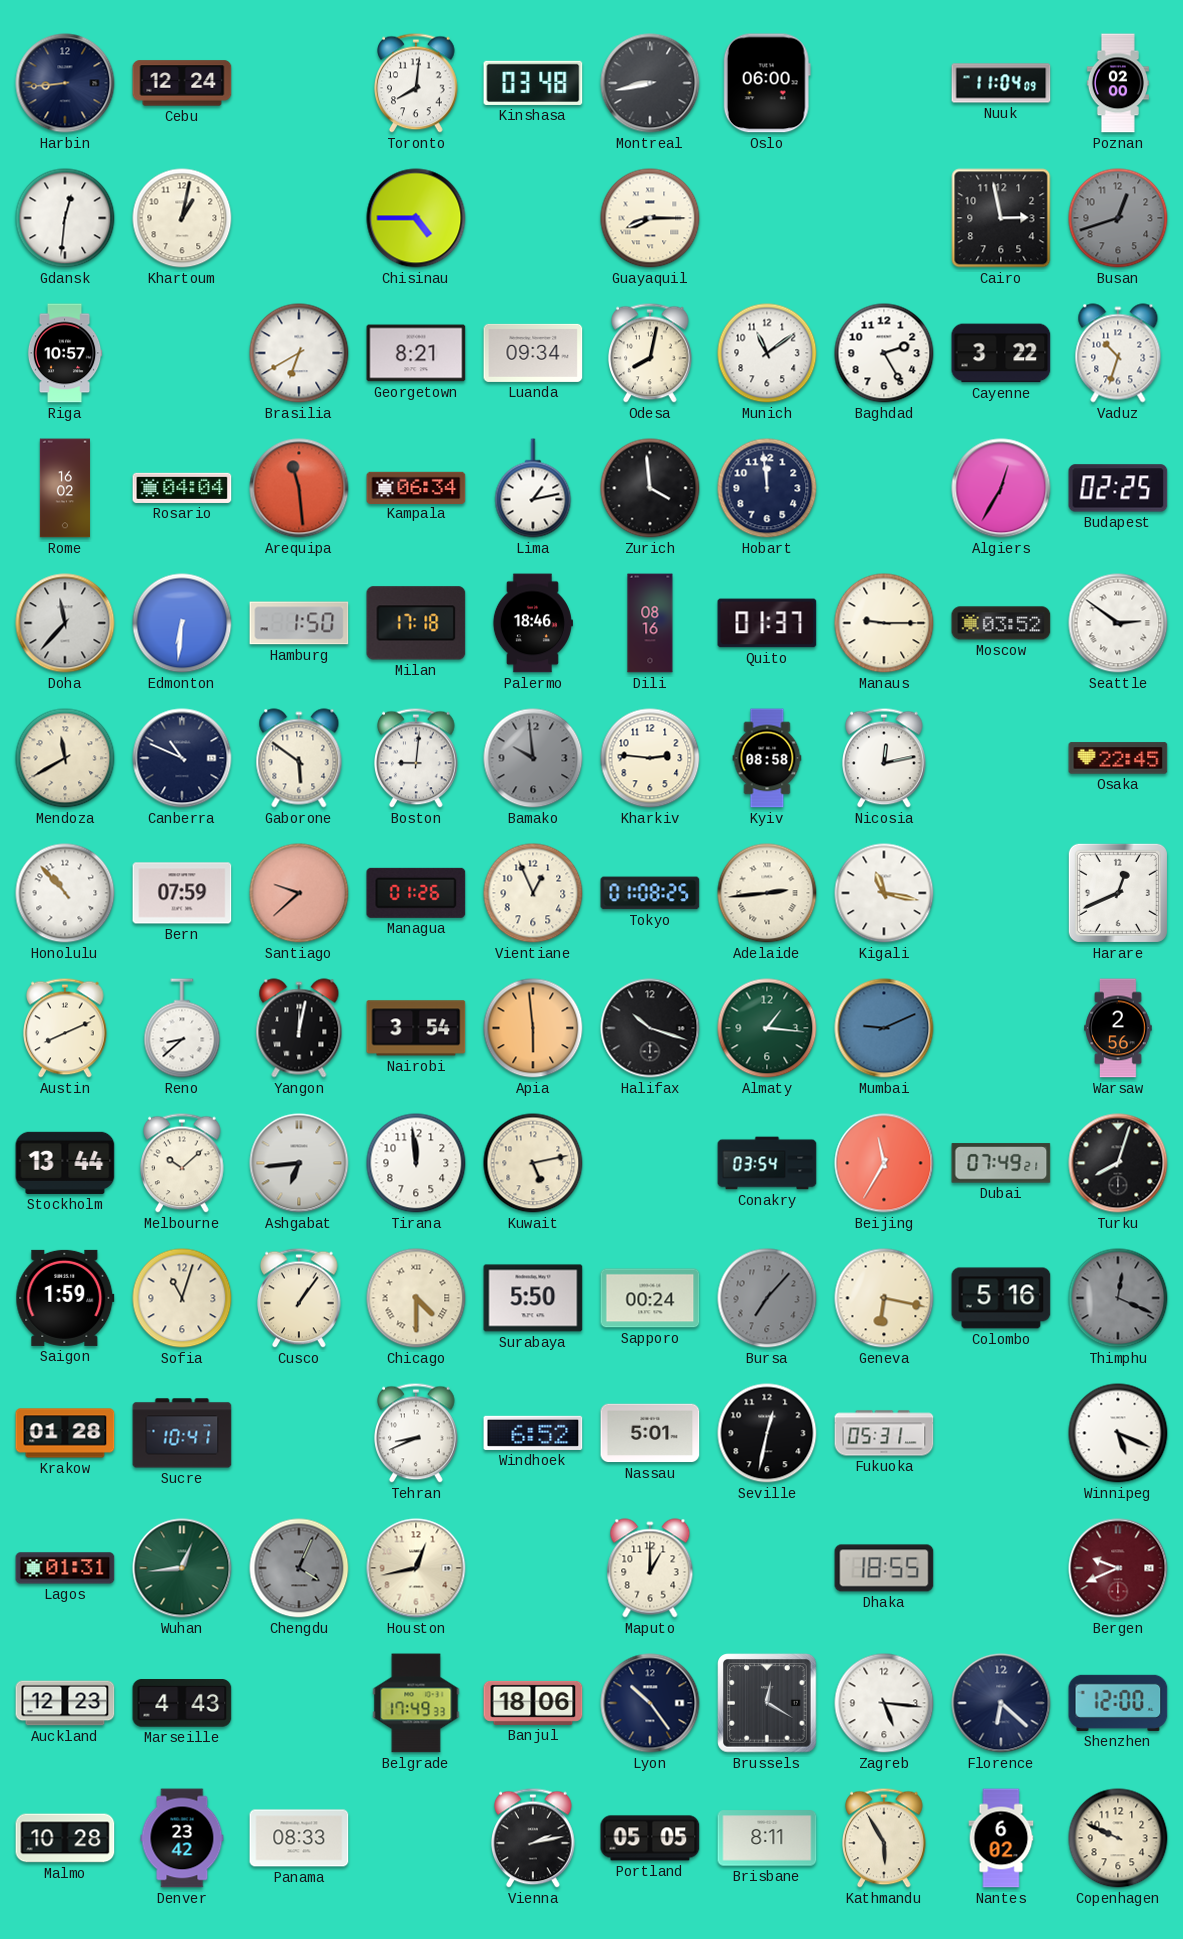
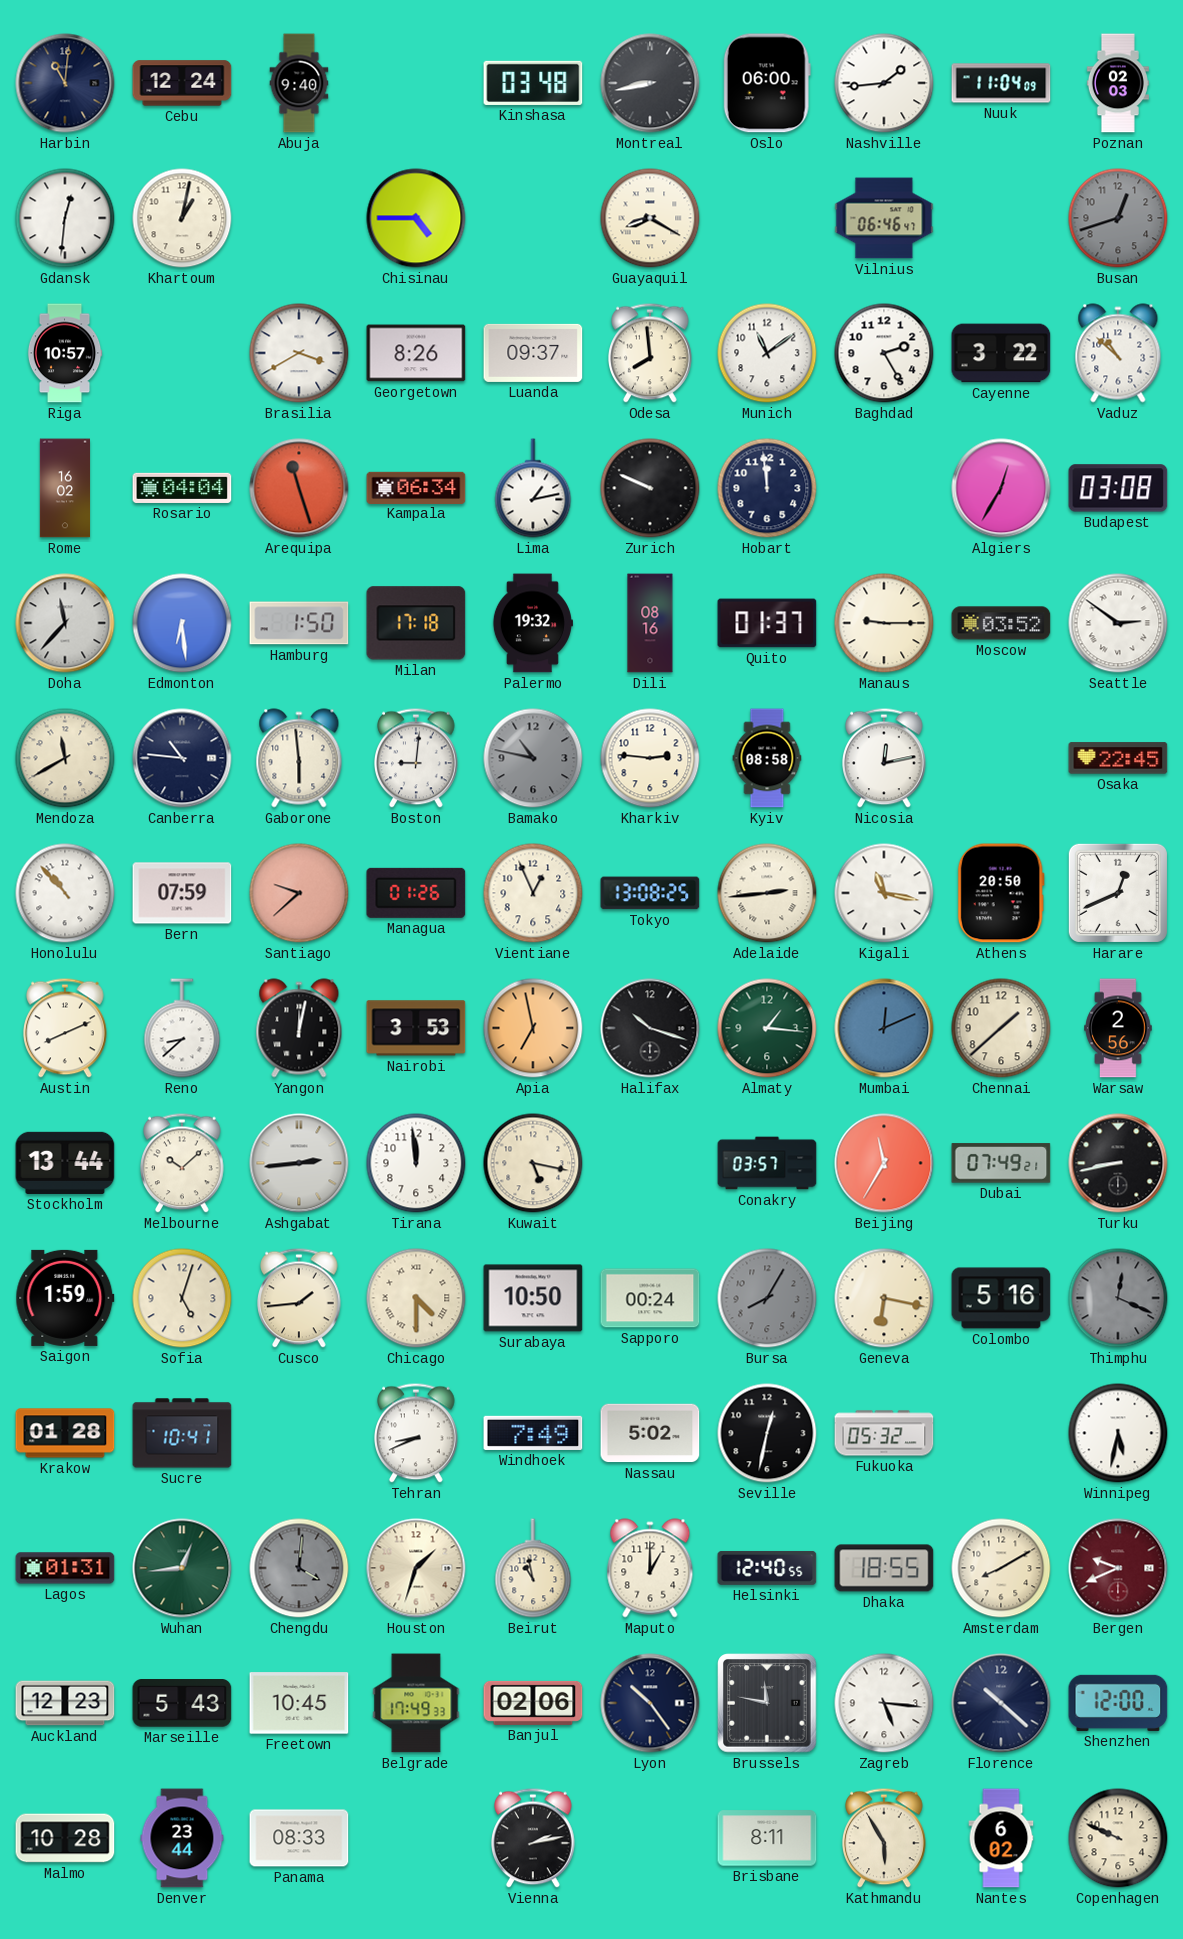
Harbin: 8:44 -> 11:01 (65, 83)
Abuja: none -> 9:40 (299, 83)
Toronto: 8:01 -> none (417, 83)
Nashville: none -> 1:44 (884, 83)
Poznan: 02:00 -> 02:03 (1118, 83)
Guayaquil: 8:15 -> 8:20 (650, 218)
Vilnius: none -> 06:46 (884, 218)
Cairo: 2:58 -> none (1001, 218)
Brasilia: 6:40 -> 3:40 (299, 353)
Georgetown: 8:21 -> 8:26 (416, 353)
Luanda: 09:34 -> 09:37 (533, 353)
Odesa: 8:02 -> 7:59 (651, 353)
Vaduz: 10:33 -> 10:52 (1118, 353)
Arequipa: 11:29 -> 11:27 (299, 488)
Zurich: 3:59 -> 9:49 (650, 488)
Budapest: 02:25 -> 03:08 (1118, 488)
Edmonton: 6:31 -> 6:29 (182, 623)
Palermo: 18:46 -> 19:32 (532, 623)
Canberra: 10:49 -> 10:46 (182, 758)
Gaborone: 5:51 -> 5:59 (299, 758)
Bamako: 9:59 -> 10:47 (533, 758)
Tokyo: 01:08 -> 13:08 (650, 893)
Athens: none -> 20:50 (1001, 893)
Nairobi: 3:54 -> 3:53 (416, 1028)
Apia: 5:59 -> 6:58 (533, 1028)
Mumbai: 9:11 -> 12:11 (884, 1028)
Chennai: none -> 1:38 (1001, 1028)
Ashgabat: 6:44 -> 2:44 (299, 1163)
Kuwait: 5:13 -> 5:17 (533, 1163)
Conakry: 03:54 -> 03:57 (767, 1163)
Turku: 8:03 -> 8:43 (1118, 1163)
Sofia: 11:03 -> 5:03 (182, 1298)
Cusco: 1:06 -> 1:44 (300, 1298)
Surabaya: 5:50 -> 10:50 (533, 1298)
Bursa: 7:07 -> 8:05 (767, 1298)
Windhoek: 6:52 -> 7:49 (533, 1433)
Nassau: 5:01 -> 5:02 (650, 1433)
Fukuoka: 05:31 -> 05:32 (884, 1433)
Winnipeg: 5:19 -> 5:32 (1118, 1433)
Chengdu: 4:04 -> 4:01 (299, 1568)
Houston: 12:43 -> 1:33 (416, 1568)
Beirut: none -> 10:58 (533, 1568)
Helsinki: none -> 12:40 (767, 1568)
Amsterdam: none -> 8:10 (1001, 1568)
Marseille: 4:43 -> 5:43 (182, 1704)
Freetown: none -> 10:45 (299, 1703)
Banjul: 18:06 -> 02:06 (533, 1703)
Brussels: 12:20 -> 11:47 (767, 1703)
Florence: 6:22 -> 10:22 (1001, 1703)
Denver: 23:42 -> 23:44 (182, 1838)
Portland: 05:05 -> none (650, 1838)
